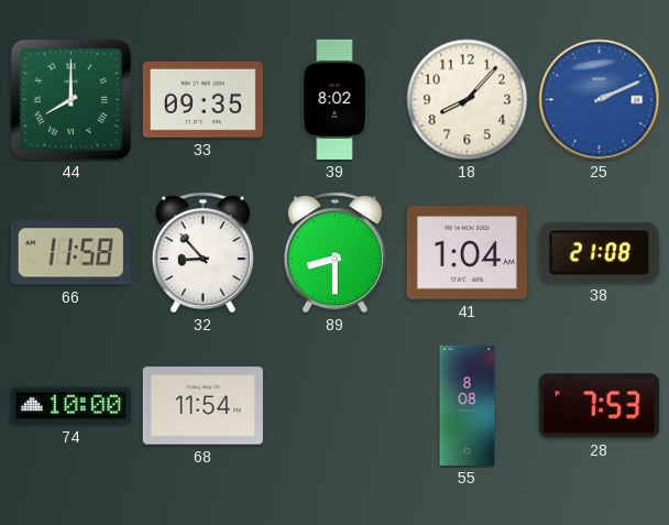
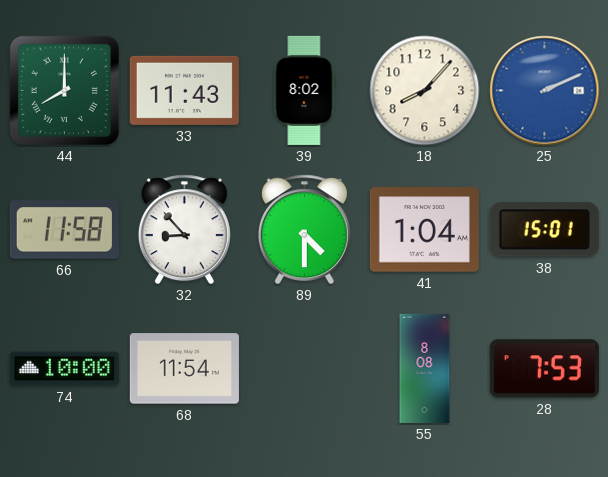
33: 09:35 -> 11:43 (184, 90)
89: 8:30 -> 4:30 (304, 230)
38: 21:08 -> 15:01 (544, 230)
